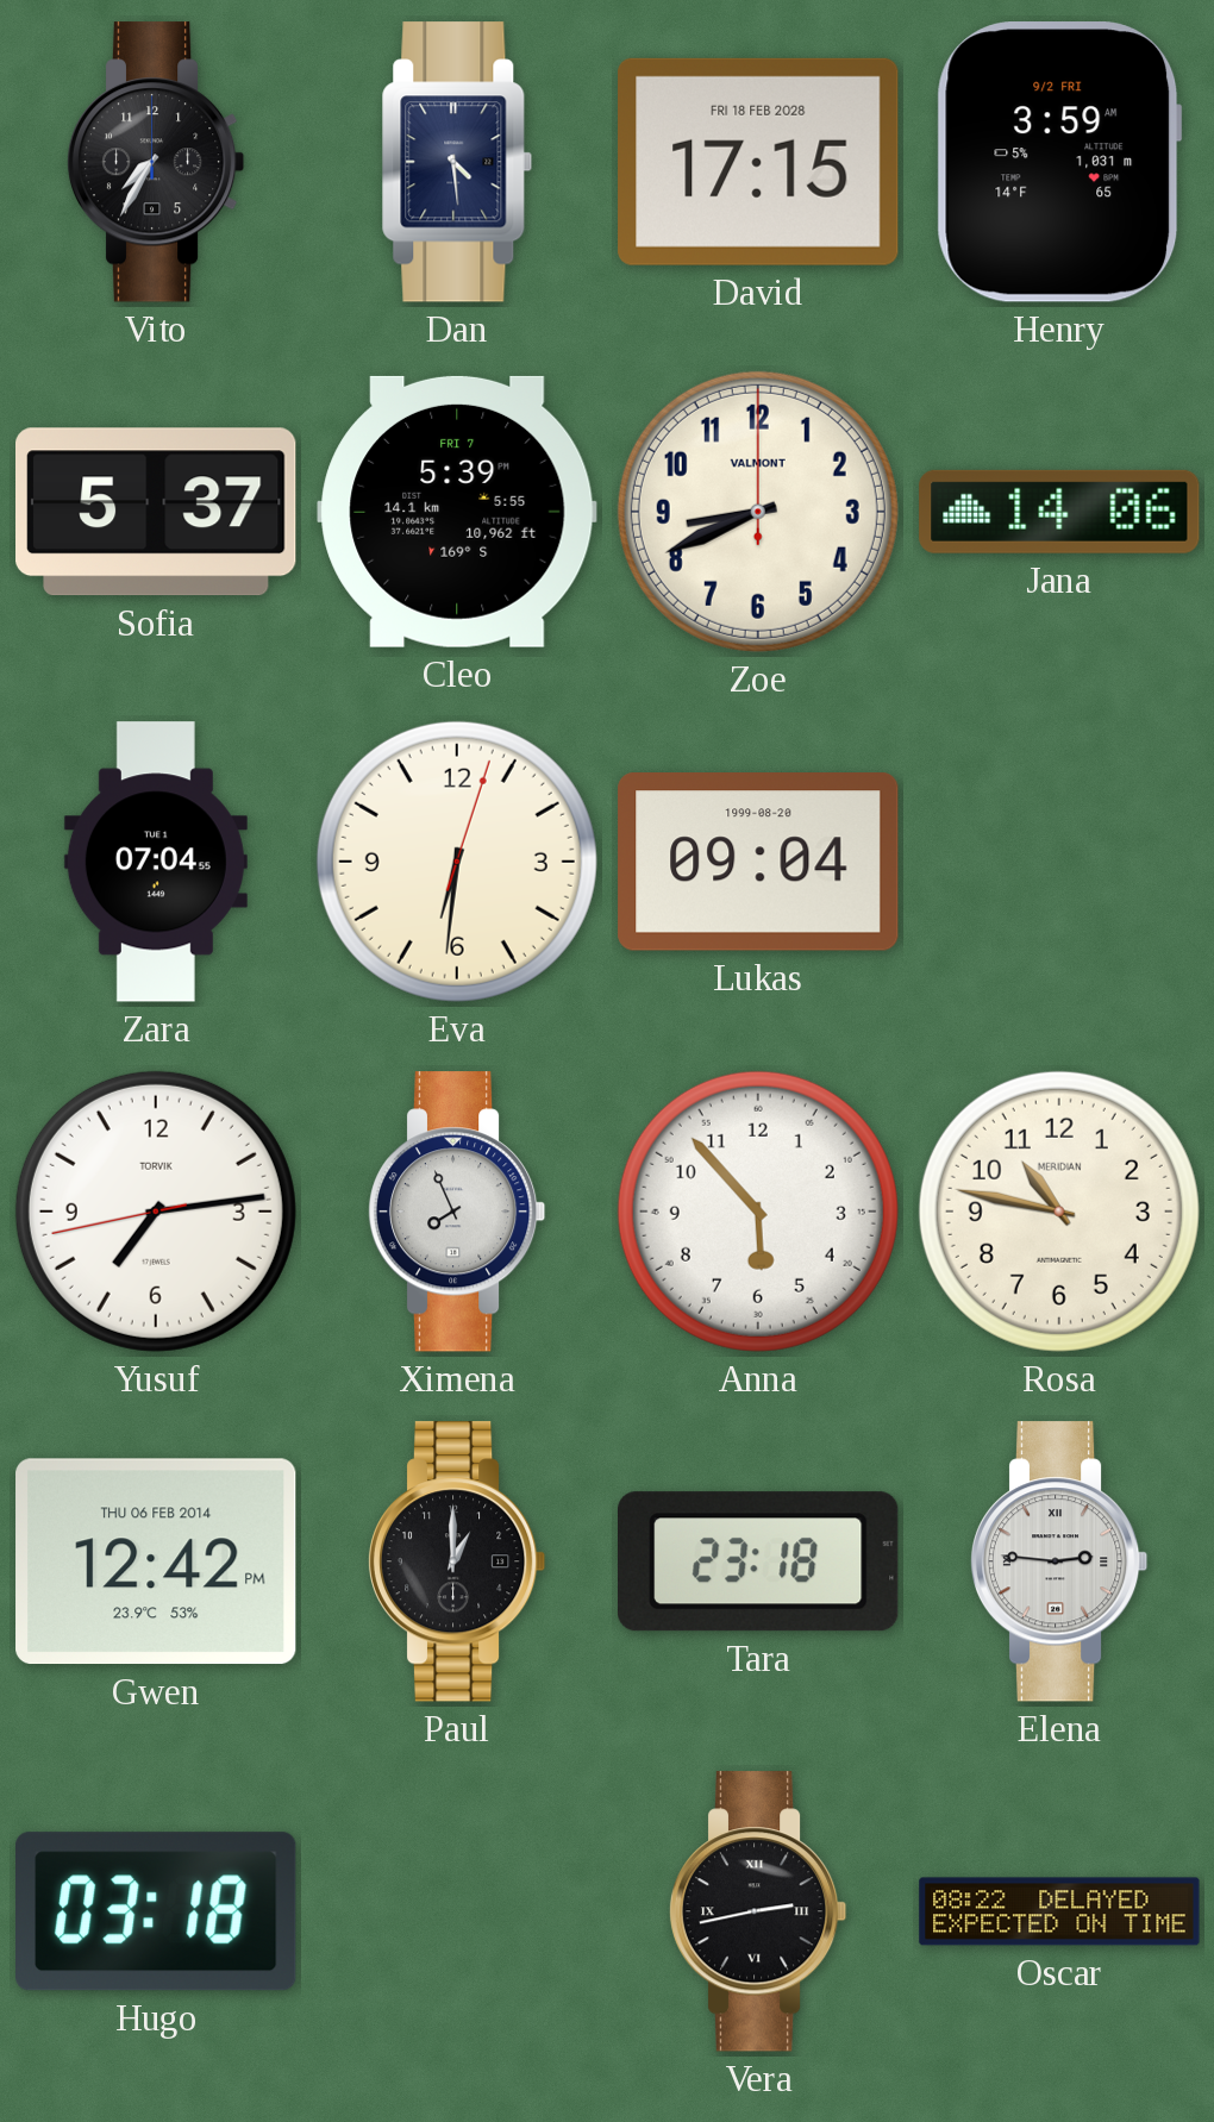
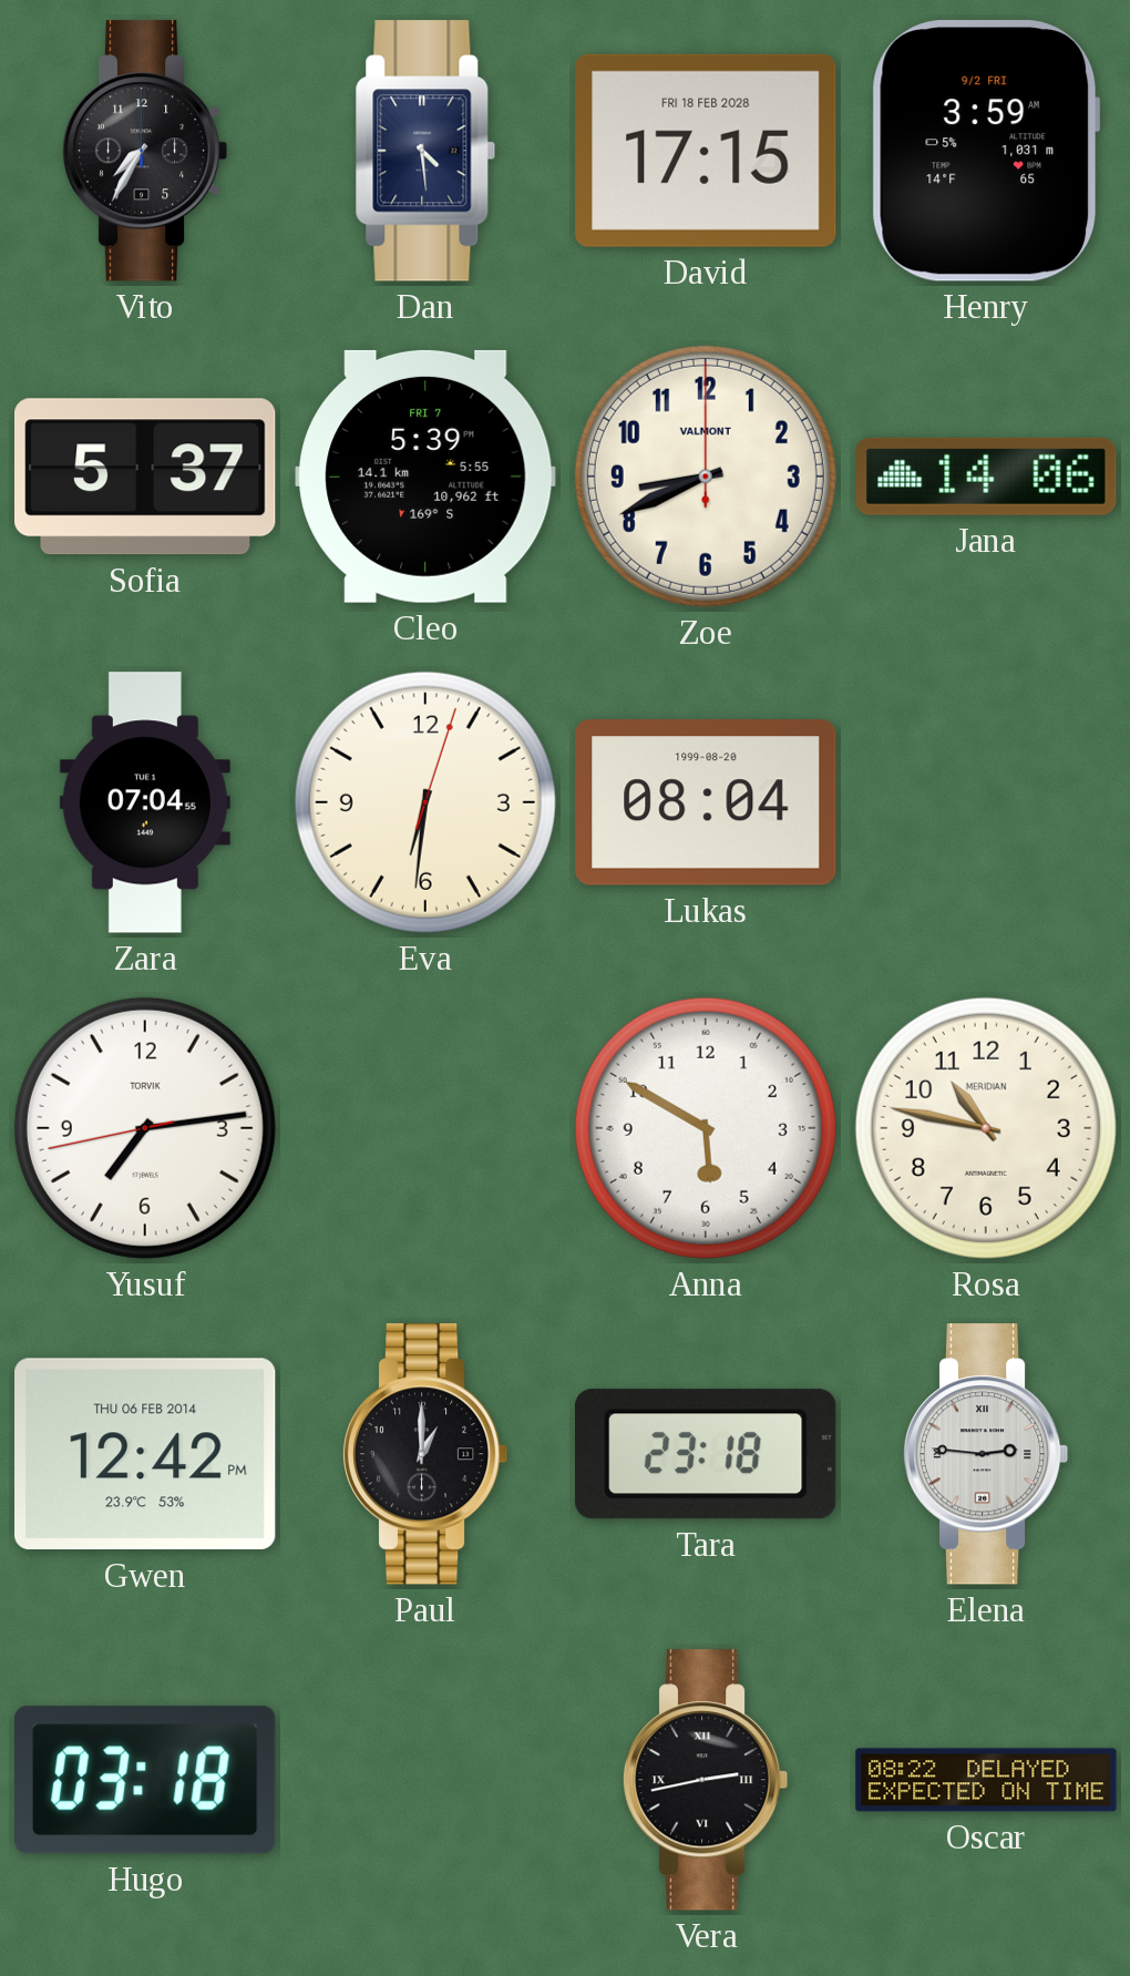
Lukas: 09:04 -> 08:04 (706, 803)
Ximena: 7:56 -> none (457, 1212)
Anna: 5:53 -> 5:50 (706, 1128)
